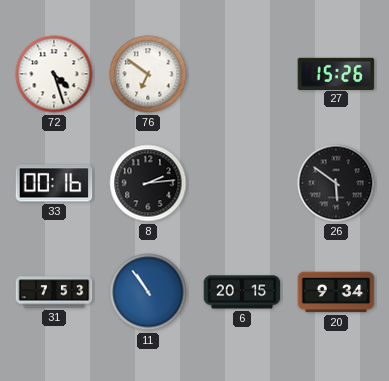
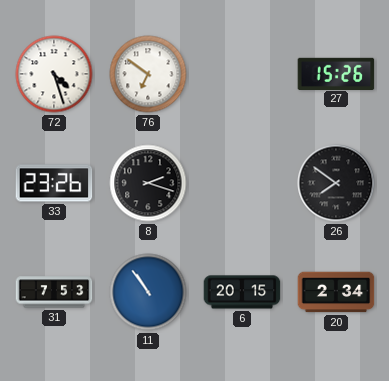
33: 00:16 -> 23:26 (54, 183)
8: 2:14 -> 2:18 (148, 183)
26: 5:51 -> 7:51 (336, 183)
20: 9:34 -> 2:34 (336, 292)
